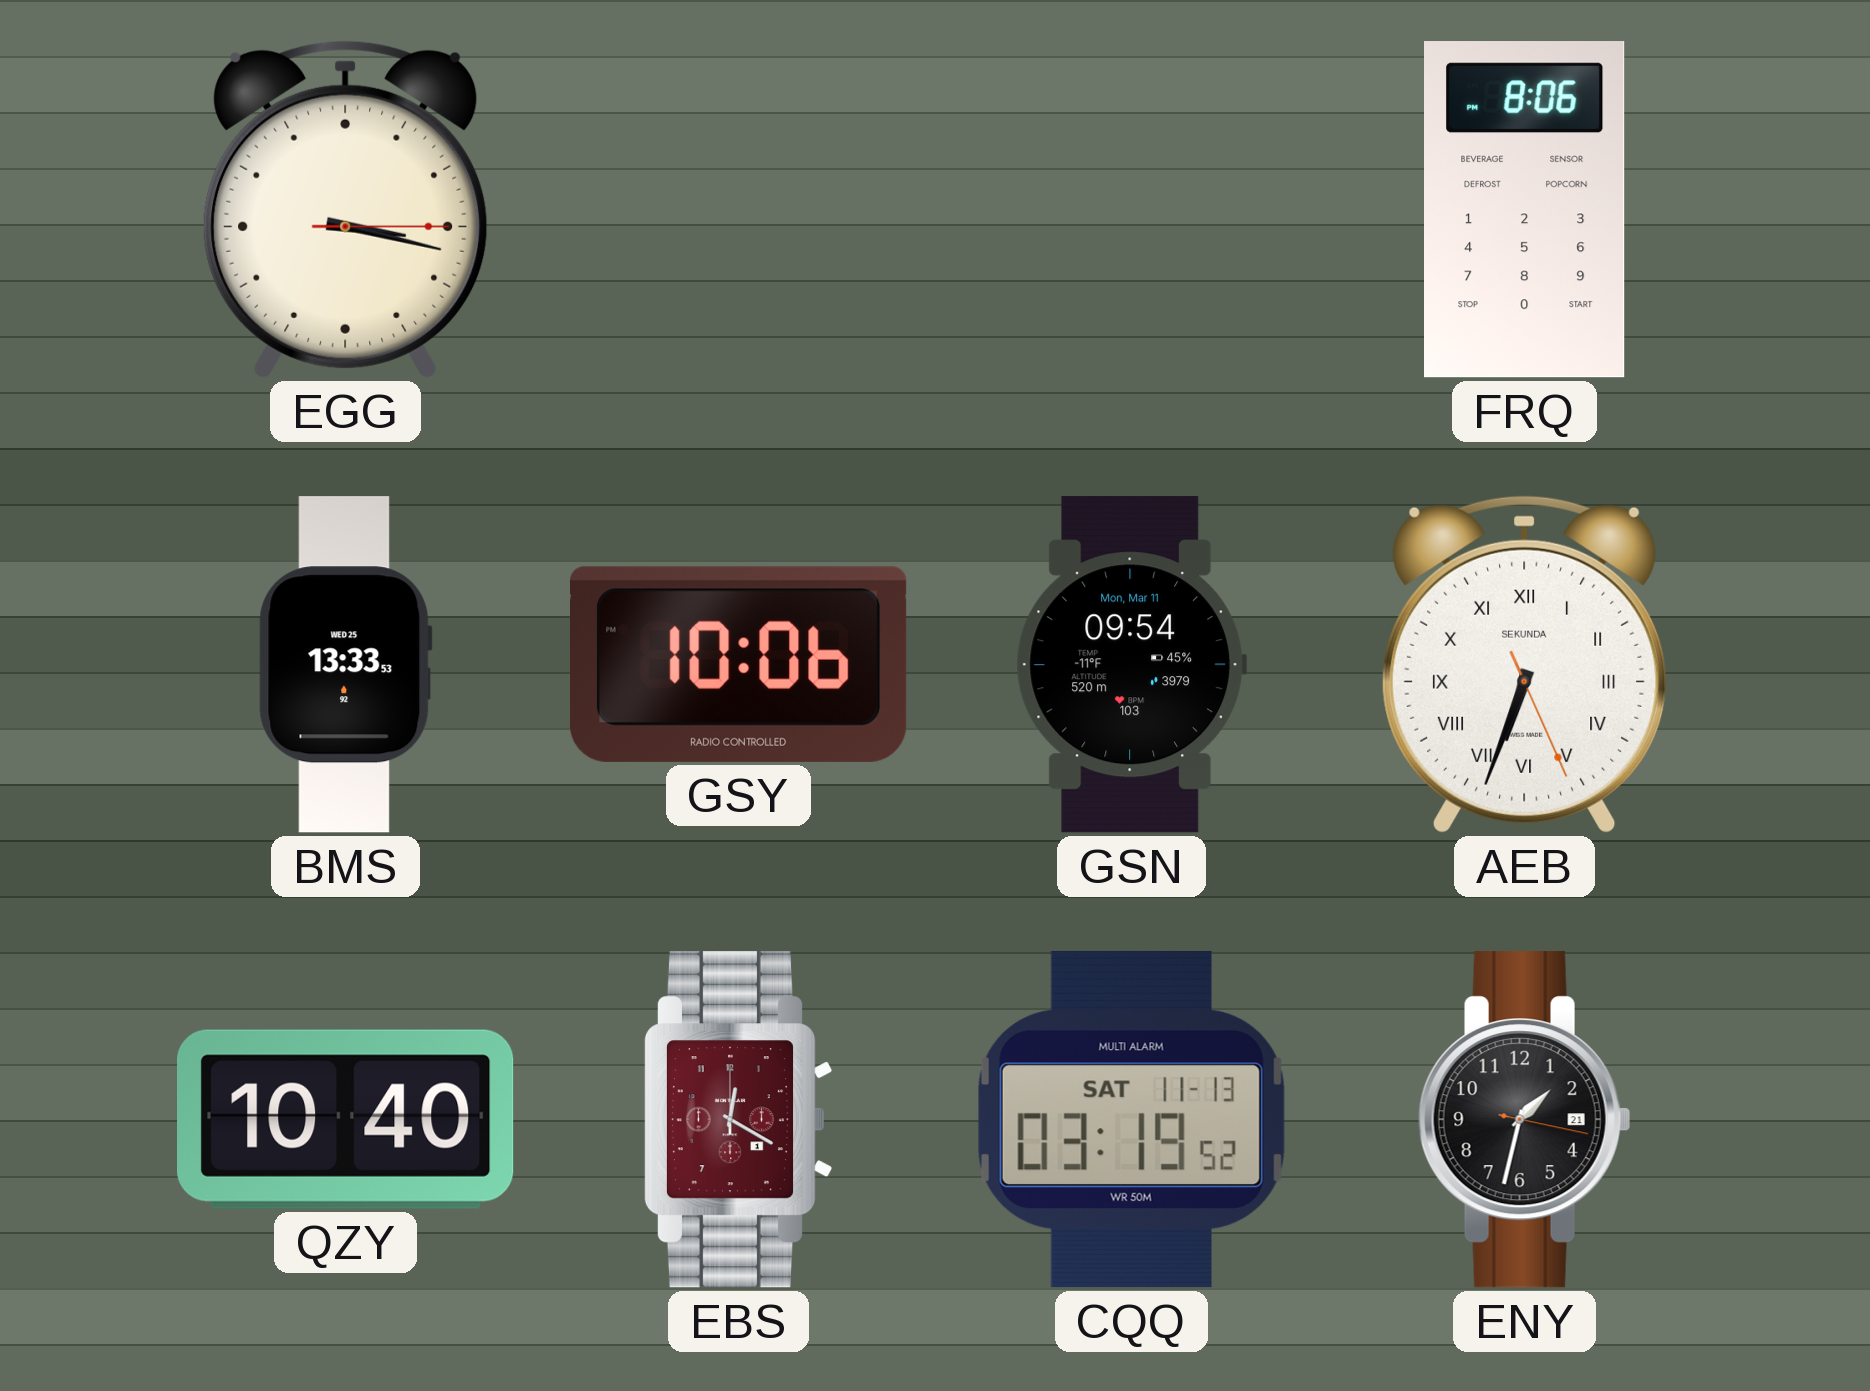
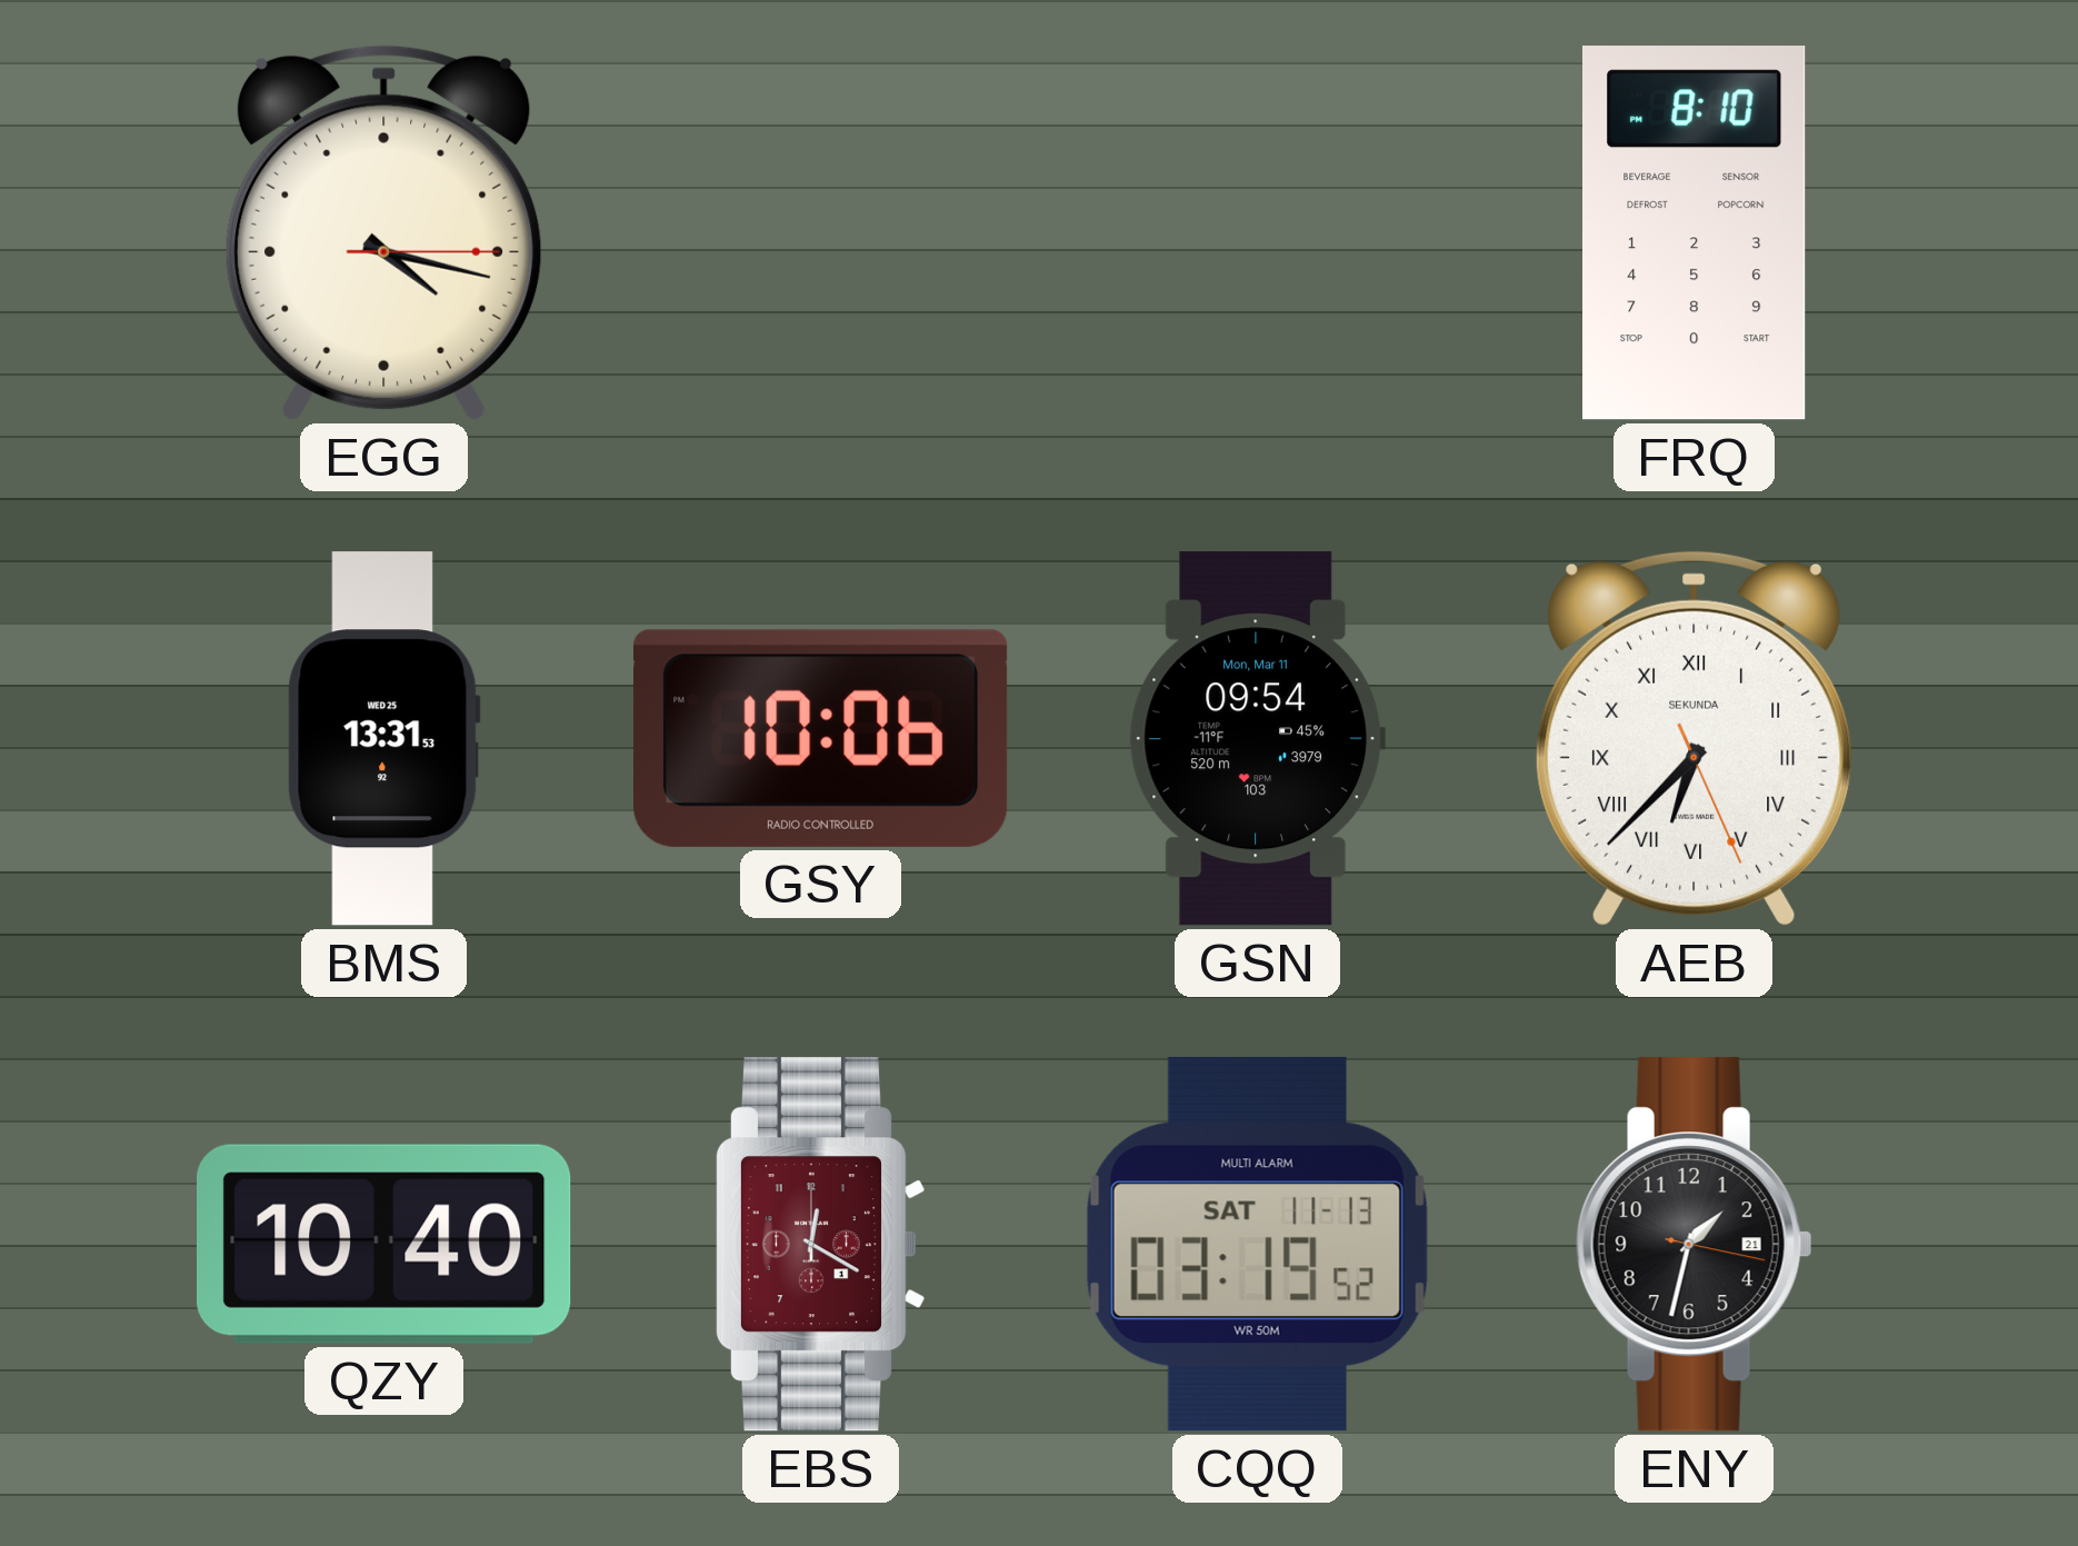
EGG: 3:17 -> 4:17 (384, 232)
FRQ: 8:06 -> 8:10 (1695, 233)
BMS: 13:33 -> 13:31 (383, 739)
AEB: 6:33 -> 6:37 (1695, 738)
